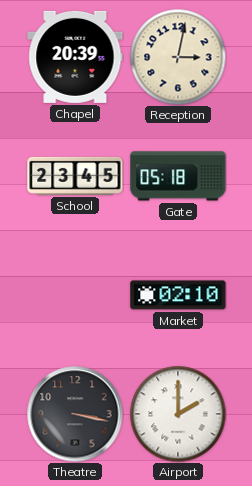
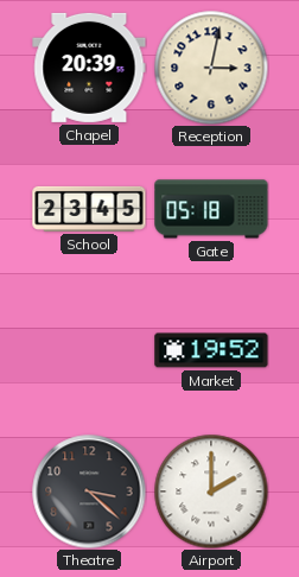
Market: 02:10 -> 19:52 (211, 350)
Theatre: 3:17 -> 3:22 (89, 492)
